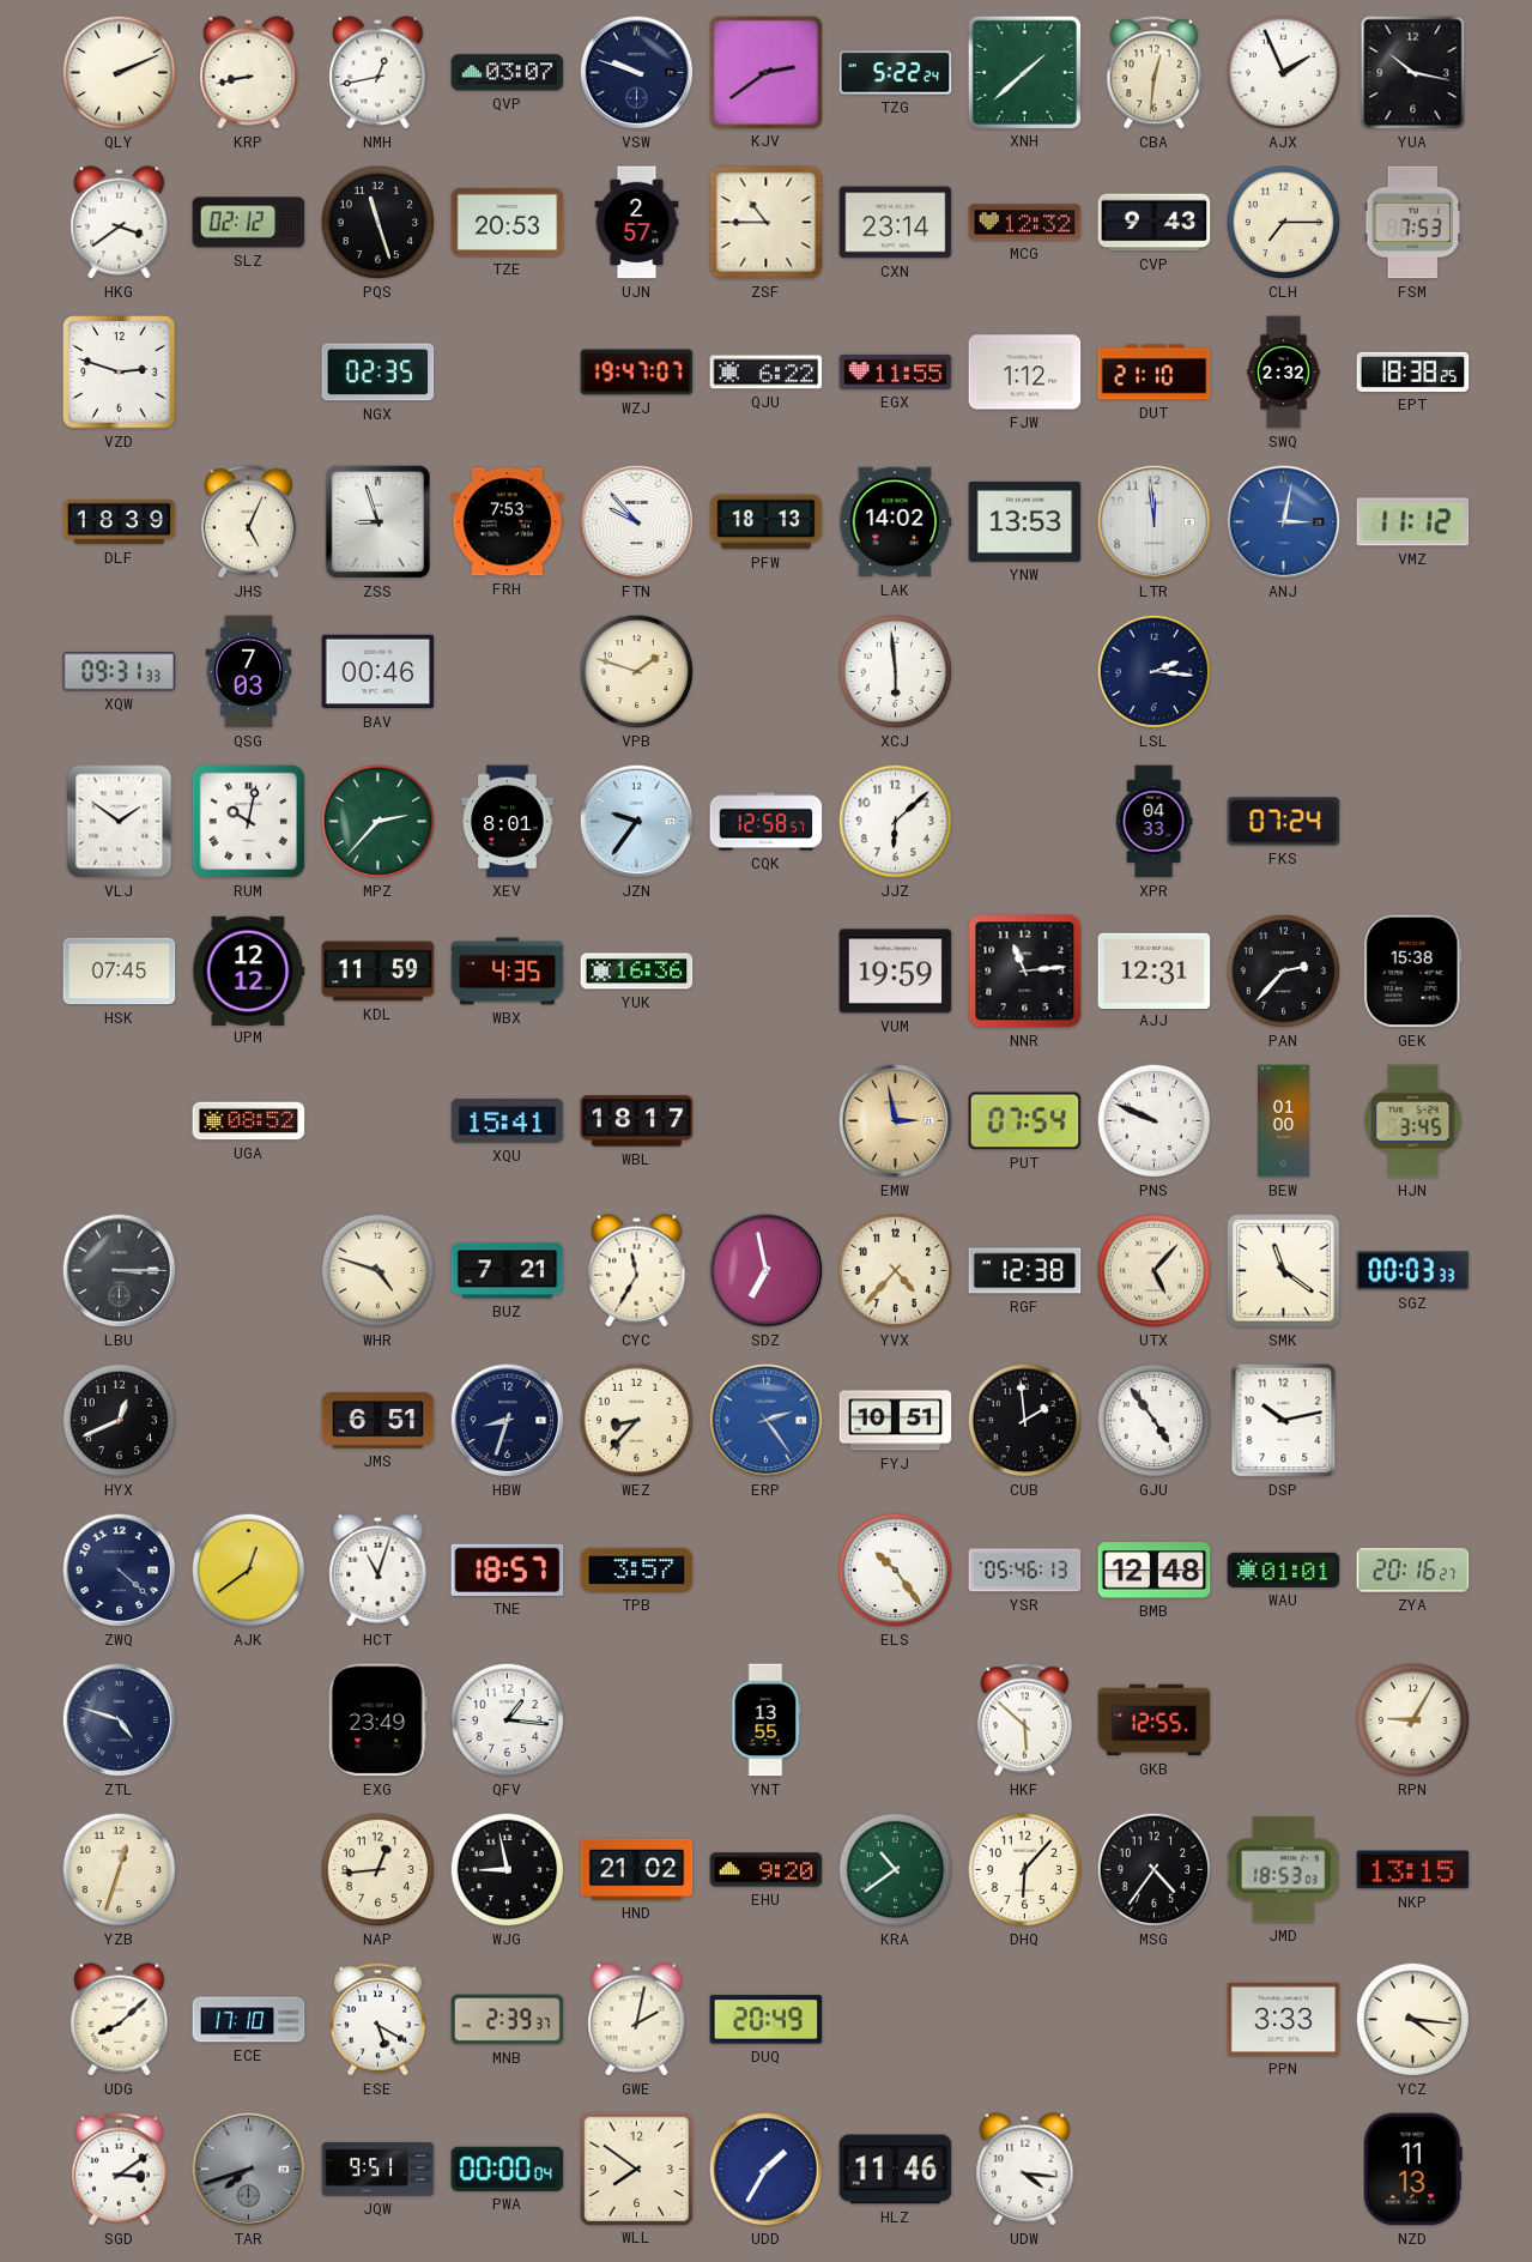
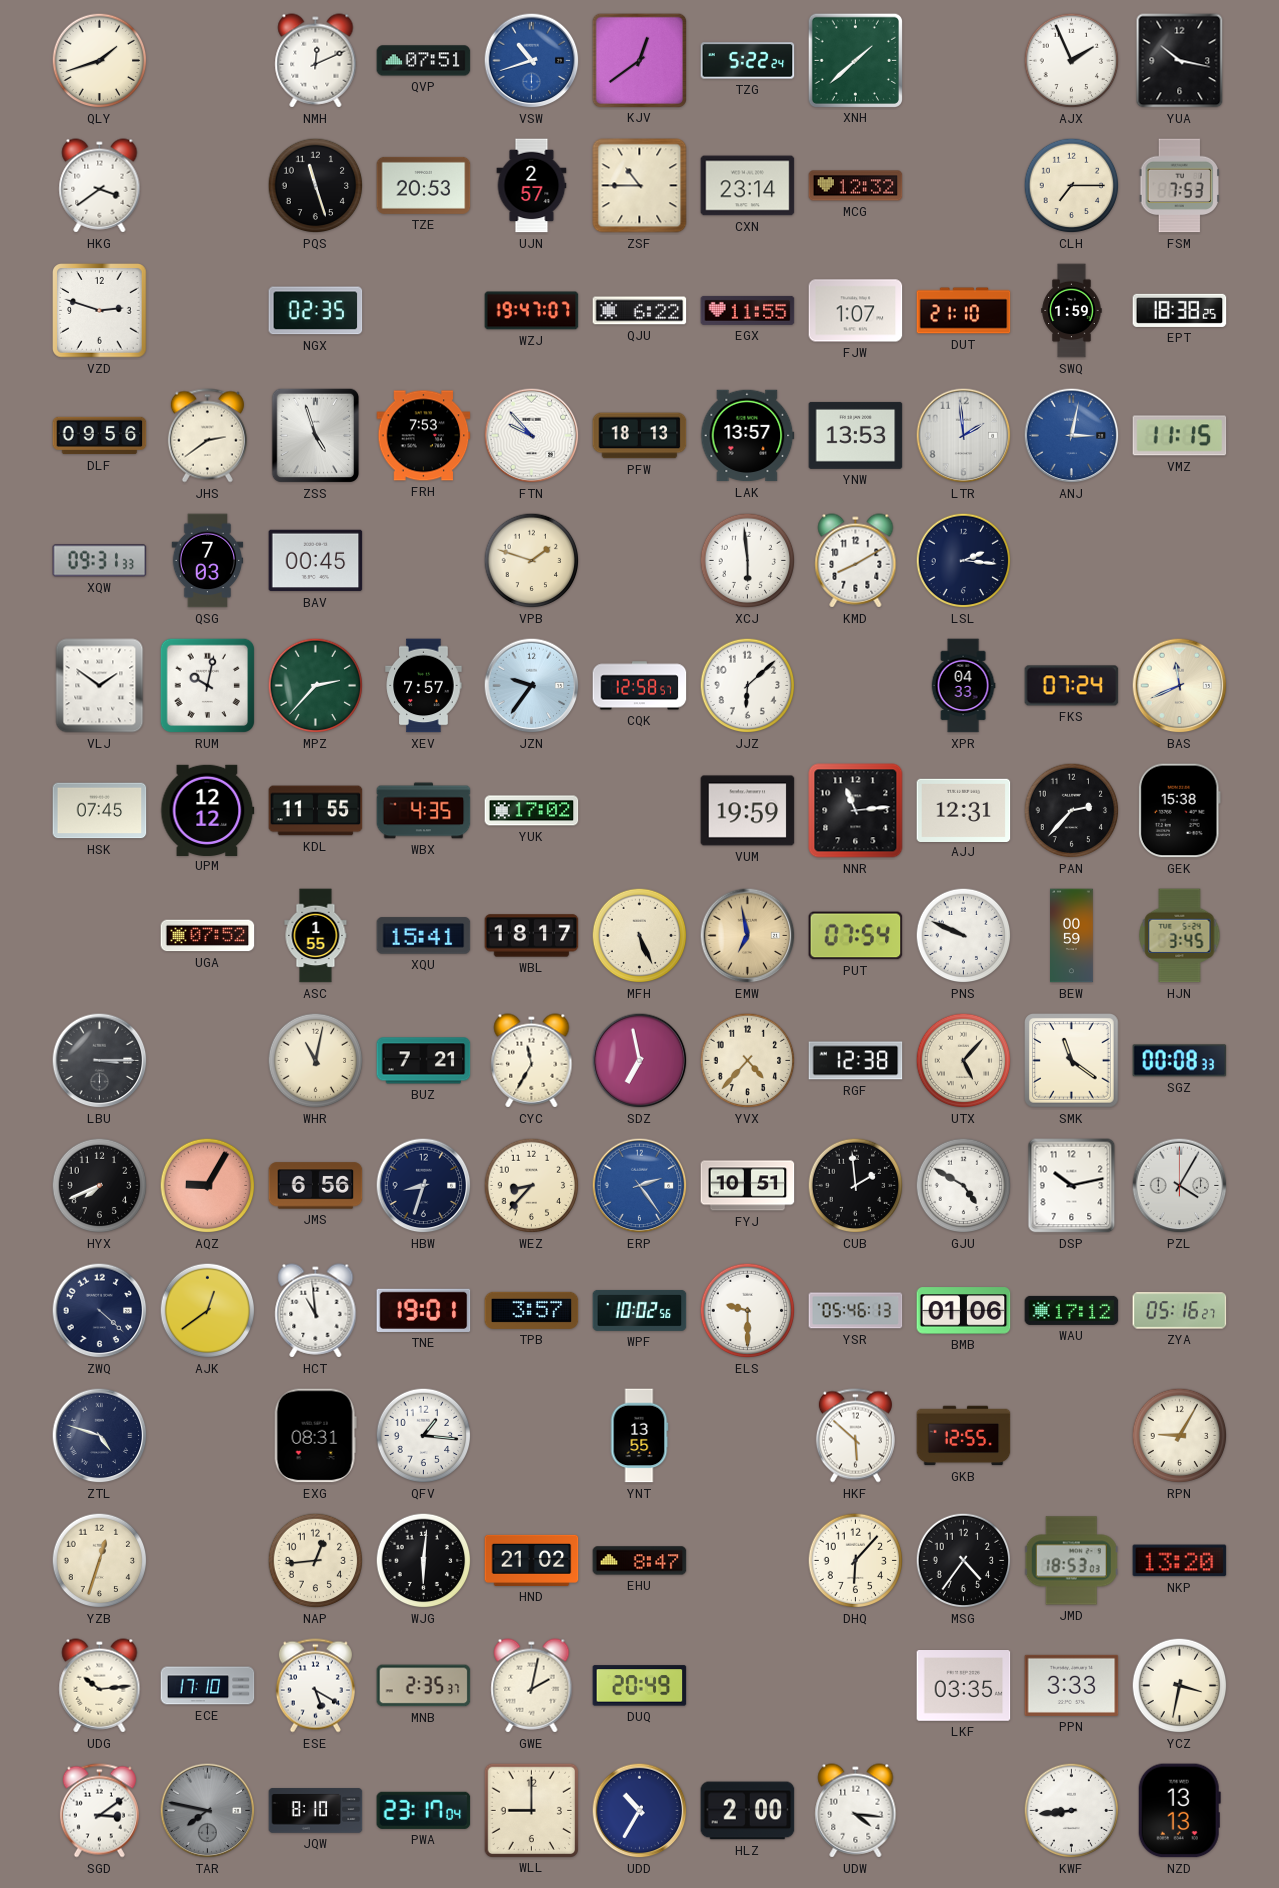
QLY: 2:11 -> 1:42 (100, 61)
KRP: 8:43 -> none (249, 73)
NMH: 12:43 -> 12:11 (316, 61)
QVP: 03:07 -> 07:51 (424, 61)
VSW: 9:48 -> 10:42 (532, 61)
VSW dial: navy -> blue (532, 61)
KJV: 2:39 -> 12:39 (639, 60)
CBA: 12:31 -> none (1153, 73)
SLZ: 02:12 -> none (249, 223)
CVP: 9:43 -> none (1155, 223)
FJW: 1:12 -> 1:07 (856, 311)
SWQ: 2:32 -> 1:59 (1072, 311)
DLF: 18:39 -> 09:56 (100, 436)
JHS: 5:04 -> 2:39 (207, 436)
ZSS: 8:57 -> 4:57 (315, 436)
LAK: 14:02 -> 13:57 (748, 436)
LTR: 11:59 -> 1:59 (964, 436)
VMZ: 11:12 -> 11:15 (1180, 436)
BAV: 00:46 -> 00:45 (316, 561)
KMD: none -> 8:10 (856, 561)
XEV: 8:01 -> 7:57 (424, 686)
BAS: none -> 11:41 (1180, 686)
KDL: 11:59 -> 11:55 (316, 811)
YUK: 16:36 -> 17:02 (532, 811)
UGA: 08:52 -> 07:52 (208, 936)
ASC: none -> 1:55 (316, 936)
MFH: none -> 5:26 (640, 936)
EMW: 2:58 -> 6:58 (748, 936)
BEW: 01:00 -> 00:59 (1072, 936)
WHR: 4:48 -> 11:02 (316, 1061)
SGZ: 00:03 -> 00:08 (1180, 1061)
HYX: 12:41 -> 7:41 (100, 1186)
AQZ: none -> 9:05 (208, 1186)
JMS: 6:51 -> 6:56 (316, 1186)
GJU: 4:54 -> 4:50 (964, 1186)
PZL: none -> 4:05 (1180, 1186)
HCT: 11:03 -> 10:59 (316, 1311)
TNE: 18:57 -> 19:01 (424, 1310)
WPF: none -> 10:02 (640, 1310)
ELS: 10:24 -> 9:30 (748, 1311)
BMB: 12:48 -> 01:06 (964, 1311)
WAU: 01:01 -> 17:12 (1072, 1310)
ZYA: 20:16 -> 05:16 (1180, 1311)
EXG: 23:49 -> 08:31 (315, 1436)
WJG: 8:58 -> 6:01 (424, 1561)
EHU: 9:20 -> 8:47 (640, 1561)
KRA: 10:39 -> none (896, 1870)
NKP: 13:15 -> 13:20 (1180, 1561)
UDG: 8:08 -> 10:14 (100, 1686)
MNB: 2:39 -> 2:35 (424, 1686)
LKF: none -> 03:35 (964, 1686)
YCZ: 4:16 -> 3:32 (1180, 1686)
TAR: 7:42 -> 7:47 (208, 1811)
JQW: 9:51 -> 8:10 (316, 1811)
PWA: 00:00 -> 23:17 (424, 1810)
WLL: 7:51 -> 9:00 (531, 1810)
UDD: 1:35 -> 10:35 (640, 1811)
HLZ: 11:46 -> 2:00 (748, 1811)
KWF: none -> 8:44 (1072, 1811)
NZD: 11:13 -> 13:13 (1179, 1811)
